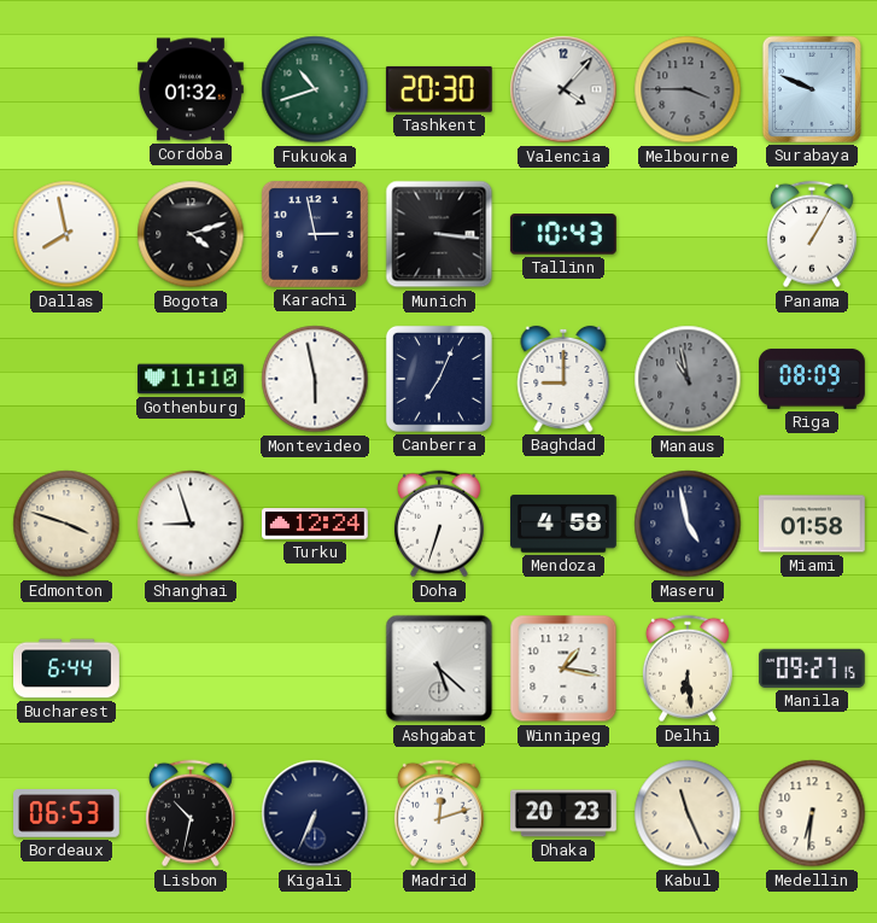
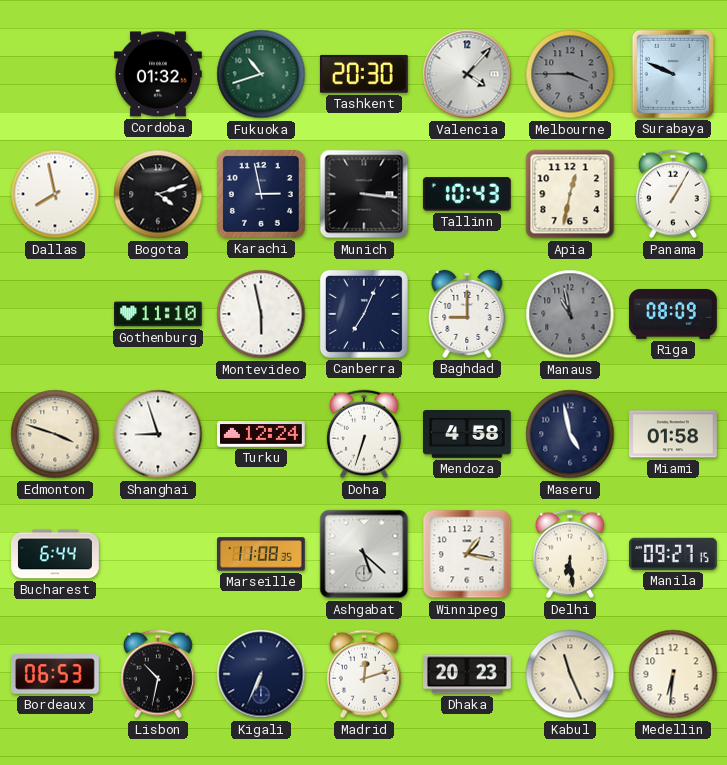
Apia: none -> 12:32 (570, 194)
Marseille: none -> 11:08 (262, 554)
